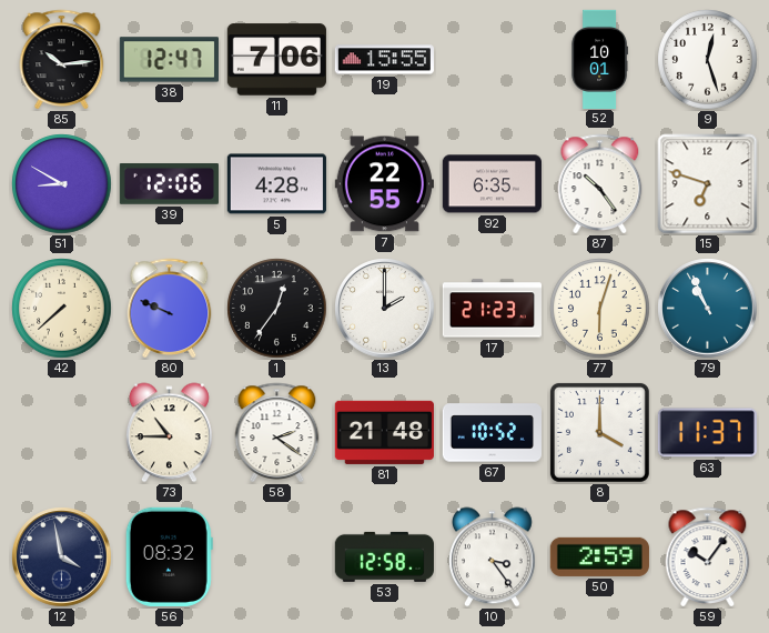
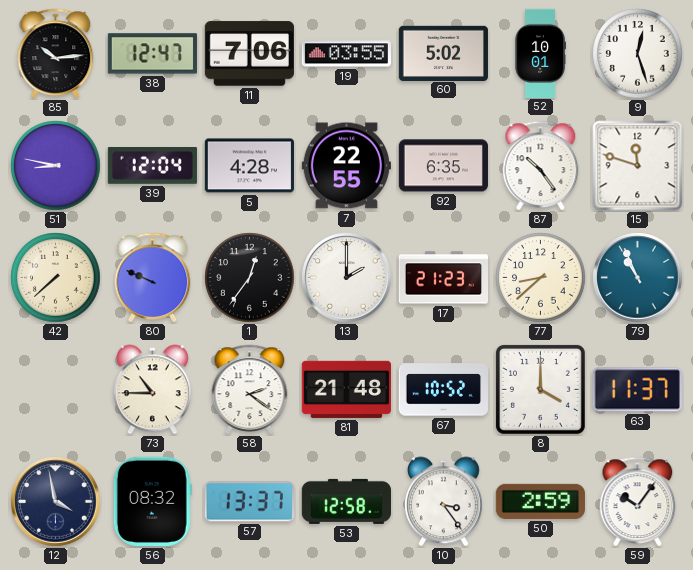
19: 15:55 -> 03:55 (346, 54)
60: none -> 5:02 (443, 53)
51: 8:50 -> 8:47 (56, 166)
39: 12:06 -> 12:04 (152, 166)
15: 6:48 -> 11:48 (638, 166)
77: 6:03 -> 8:38 (541, 278)
57: none -> 13:37 (249, 502)
